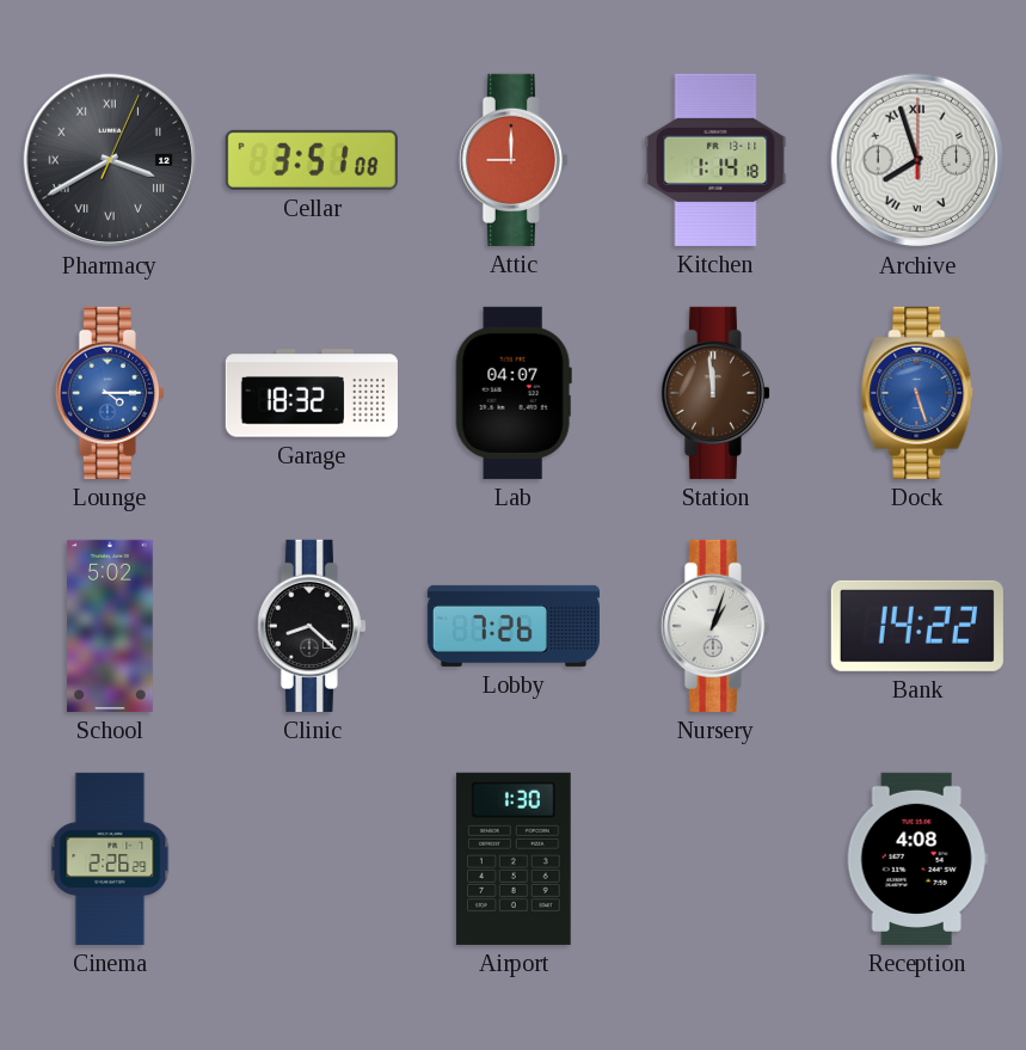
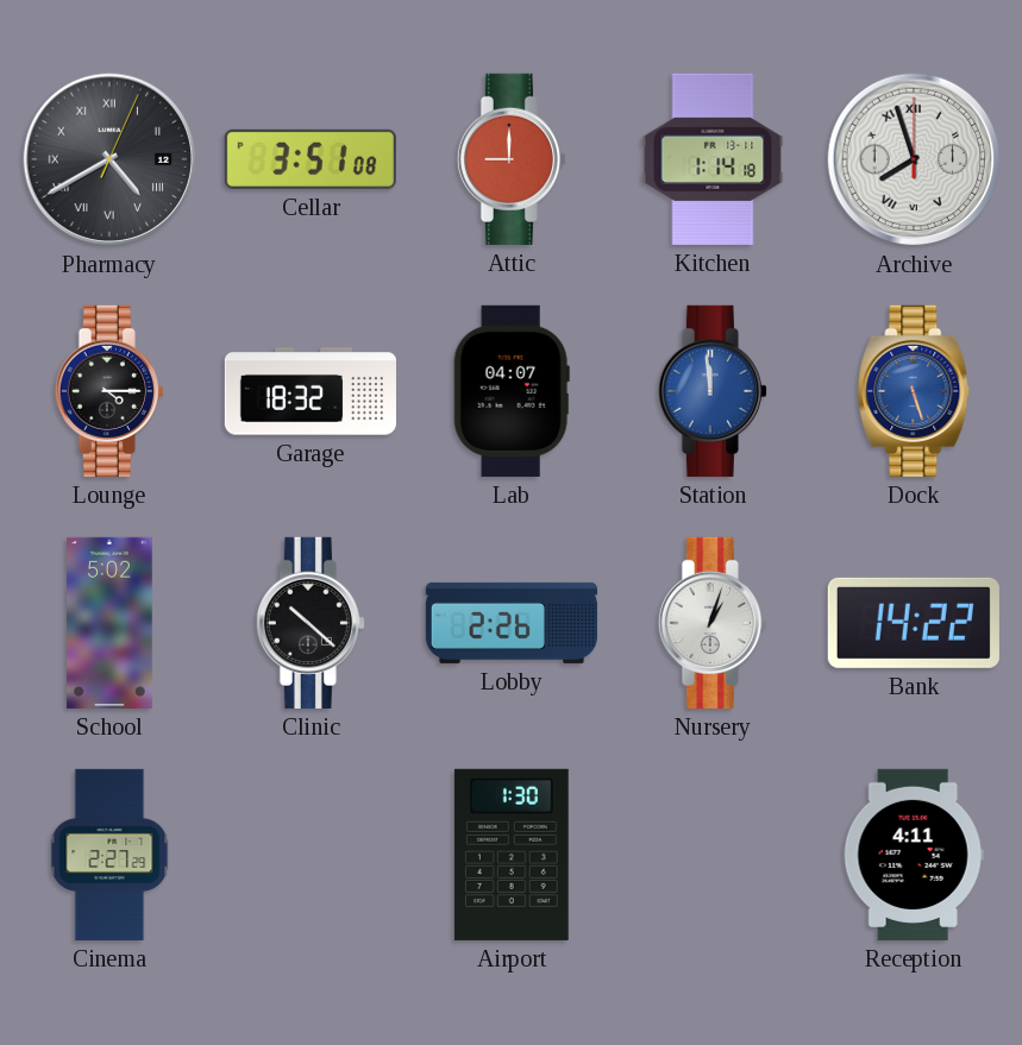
Pharmacy: 3:40 -> 4:40 (109, 159)
Lounge dial: blue -> black (109, 391)
Station dial: brown -> blue (713, 391)
Clinic: 8:22 -> 10:22 (311, 623)
Lobby: 7:26 -> 2:26 (512, 623)
Cinema: 2:26 -> 2:27 (109, 855)
Reception: 4:08 -> 4:11 (914, 855)
